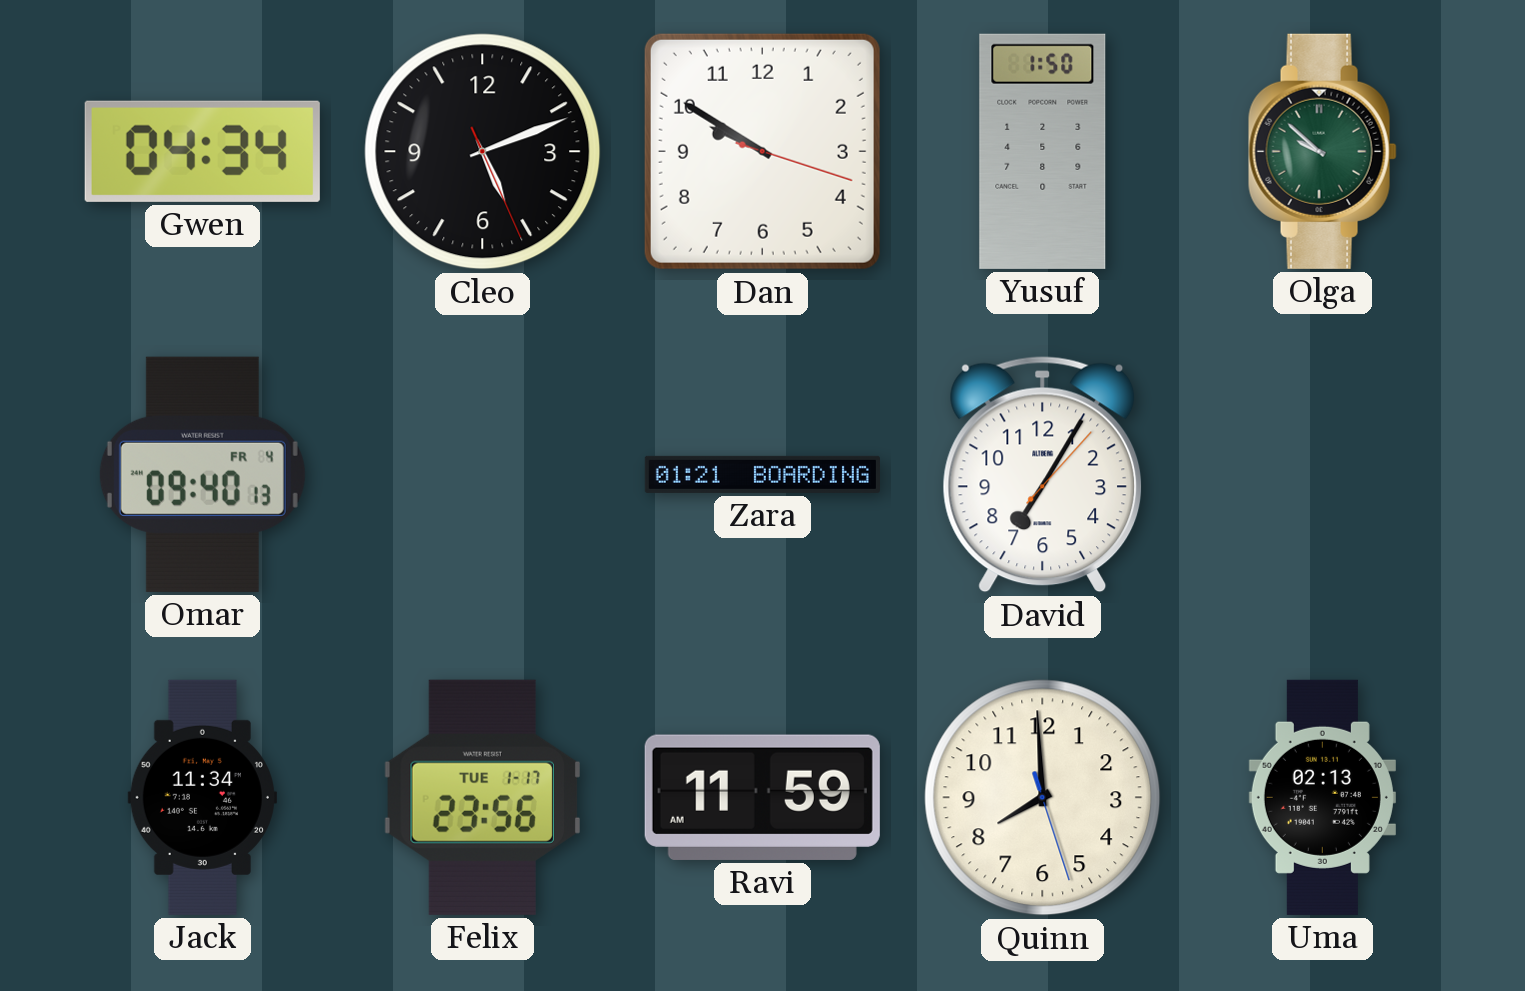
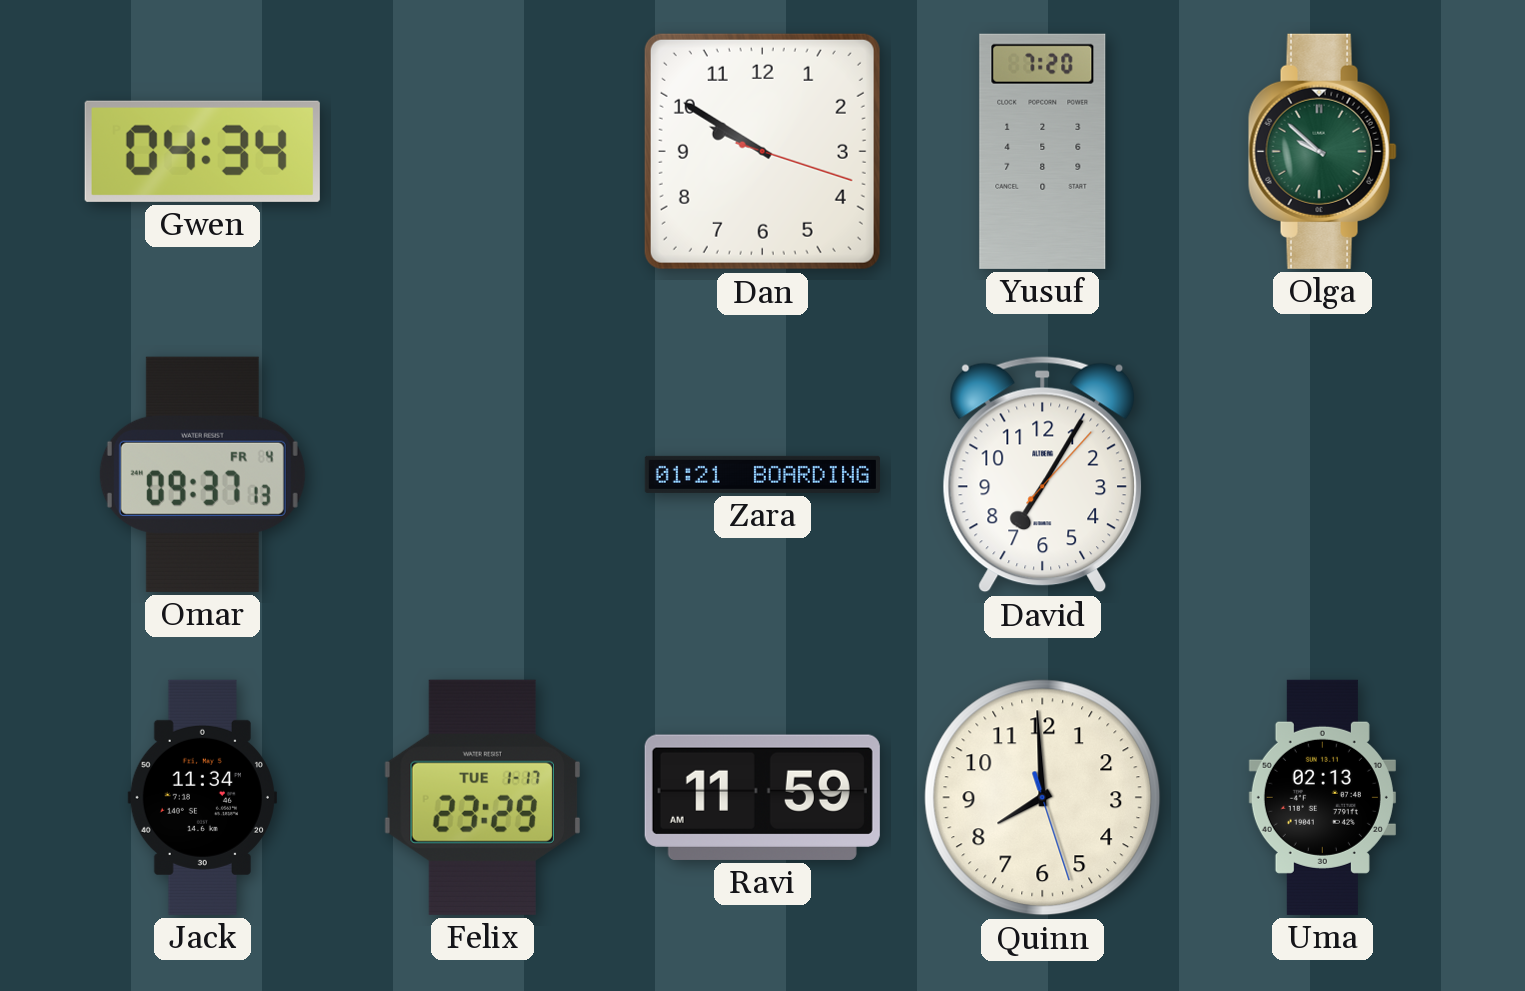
Cleo: 5:11 -> none (483, 152)
Yusuf: 1:50 -> 7:20 (1043, 151)
Omar: 09:40 -> 09:37 (202, 474)
Felix: 23:56 -> 23:29 (482, 797)
